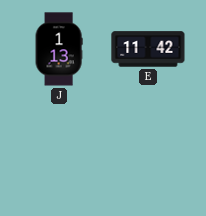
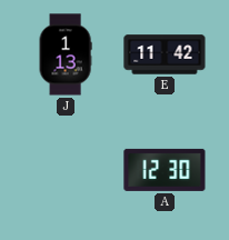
A: none -> 12:30 (165, 170)
